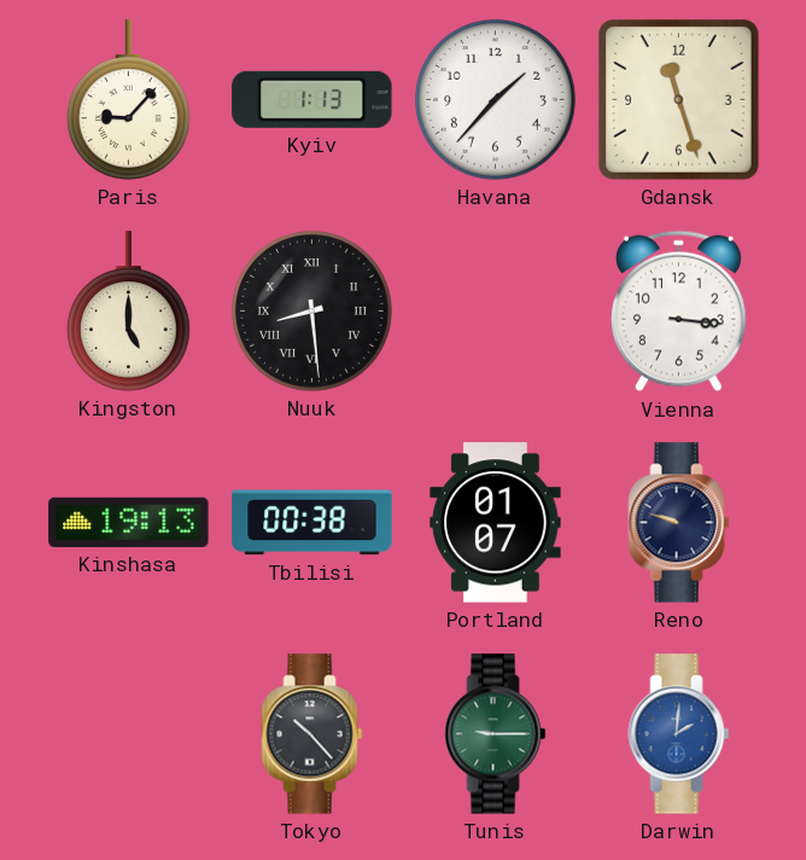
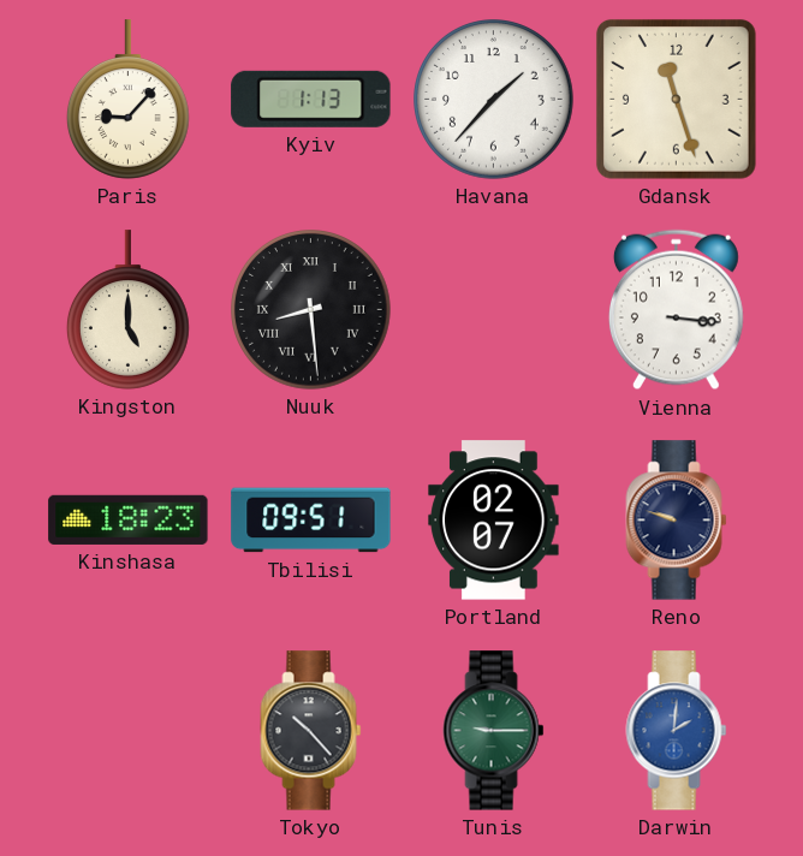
Kinshasa: 19:13 -> 18:23 (129, 519)
Tbilisi: 00:38 -> 09:51 (311, 521)
Portland: 01:07 -> 02:07 (494, 521)
